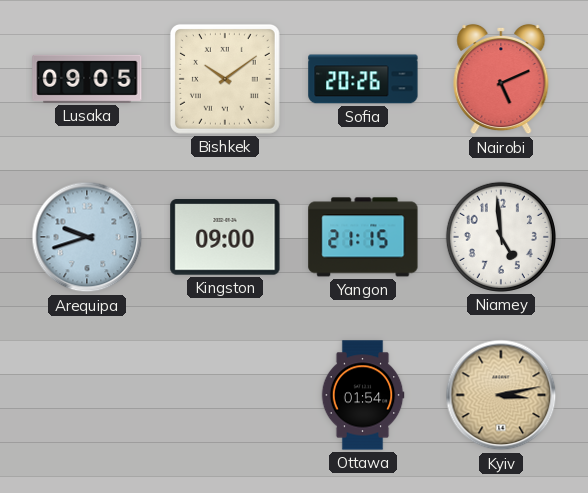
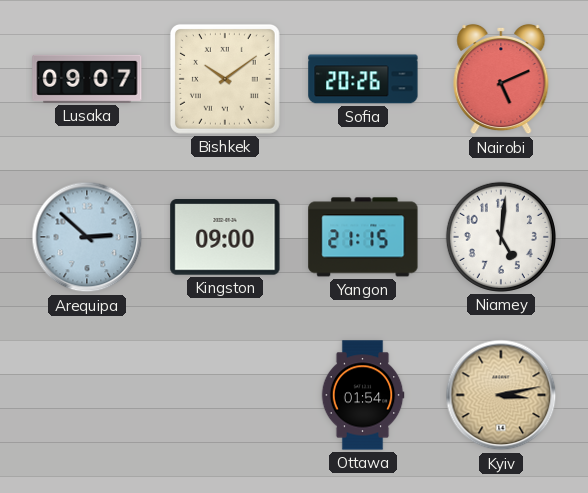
Lusaka: 09:05 -> 09:07 (87, 79)
Arequipa: 9:42 -> 2:52 (87, 237)
Niamey: 4:59 -> 5:01 (501, 237)
